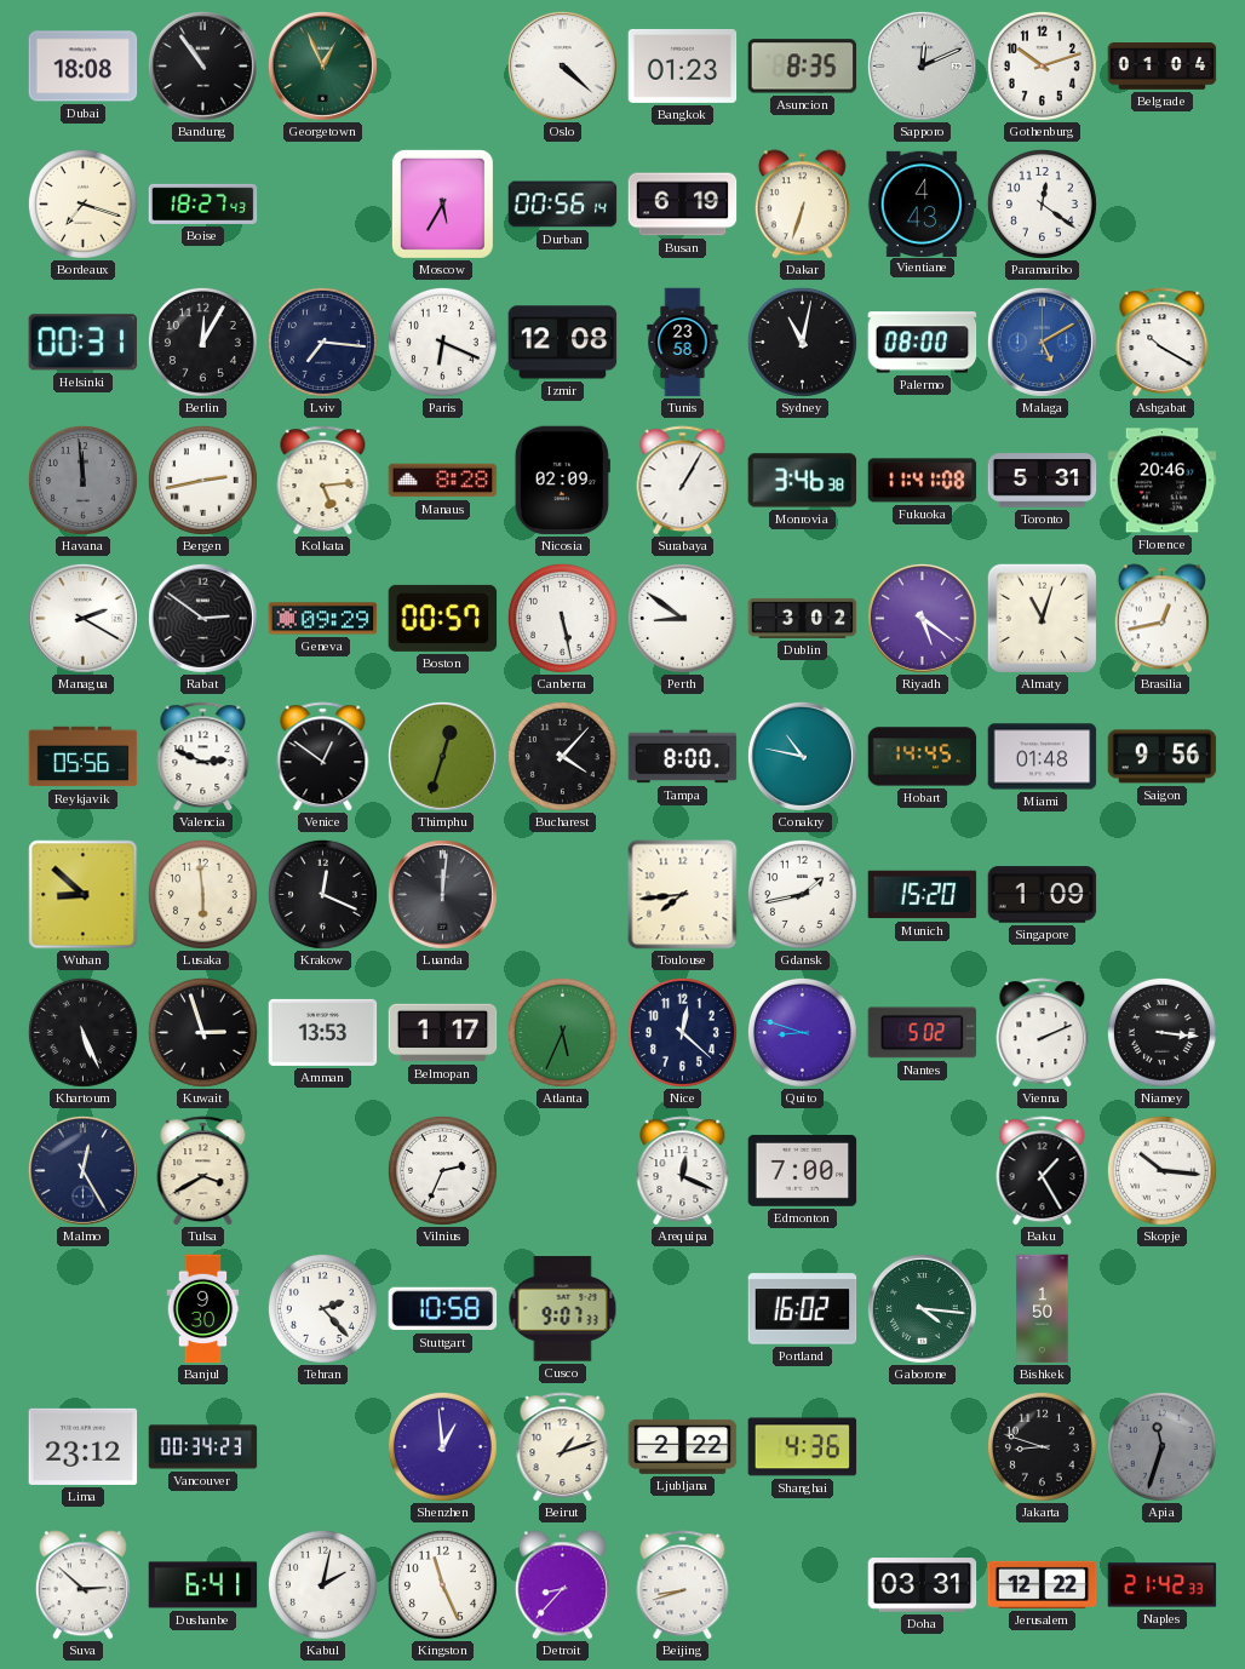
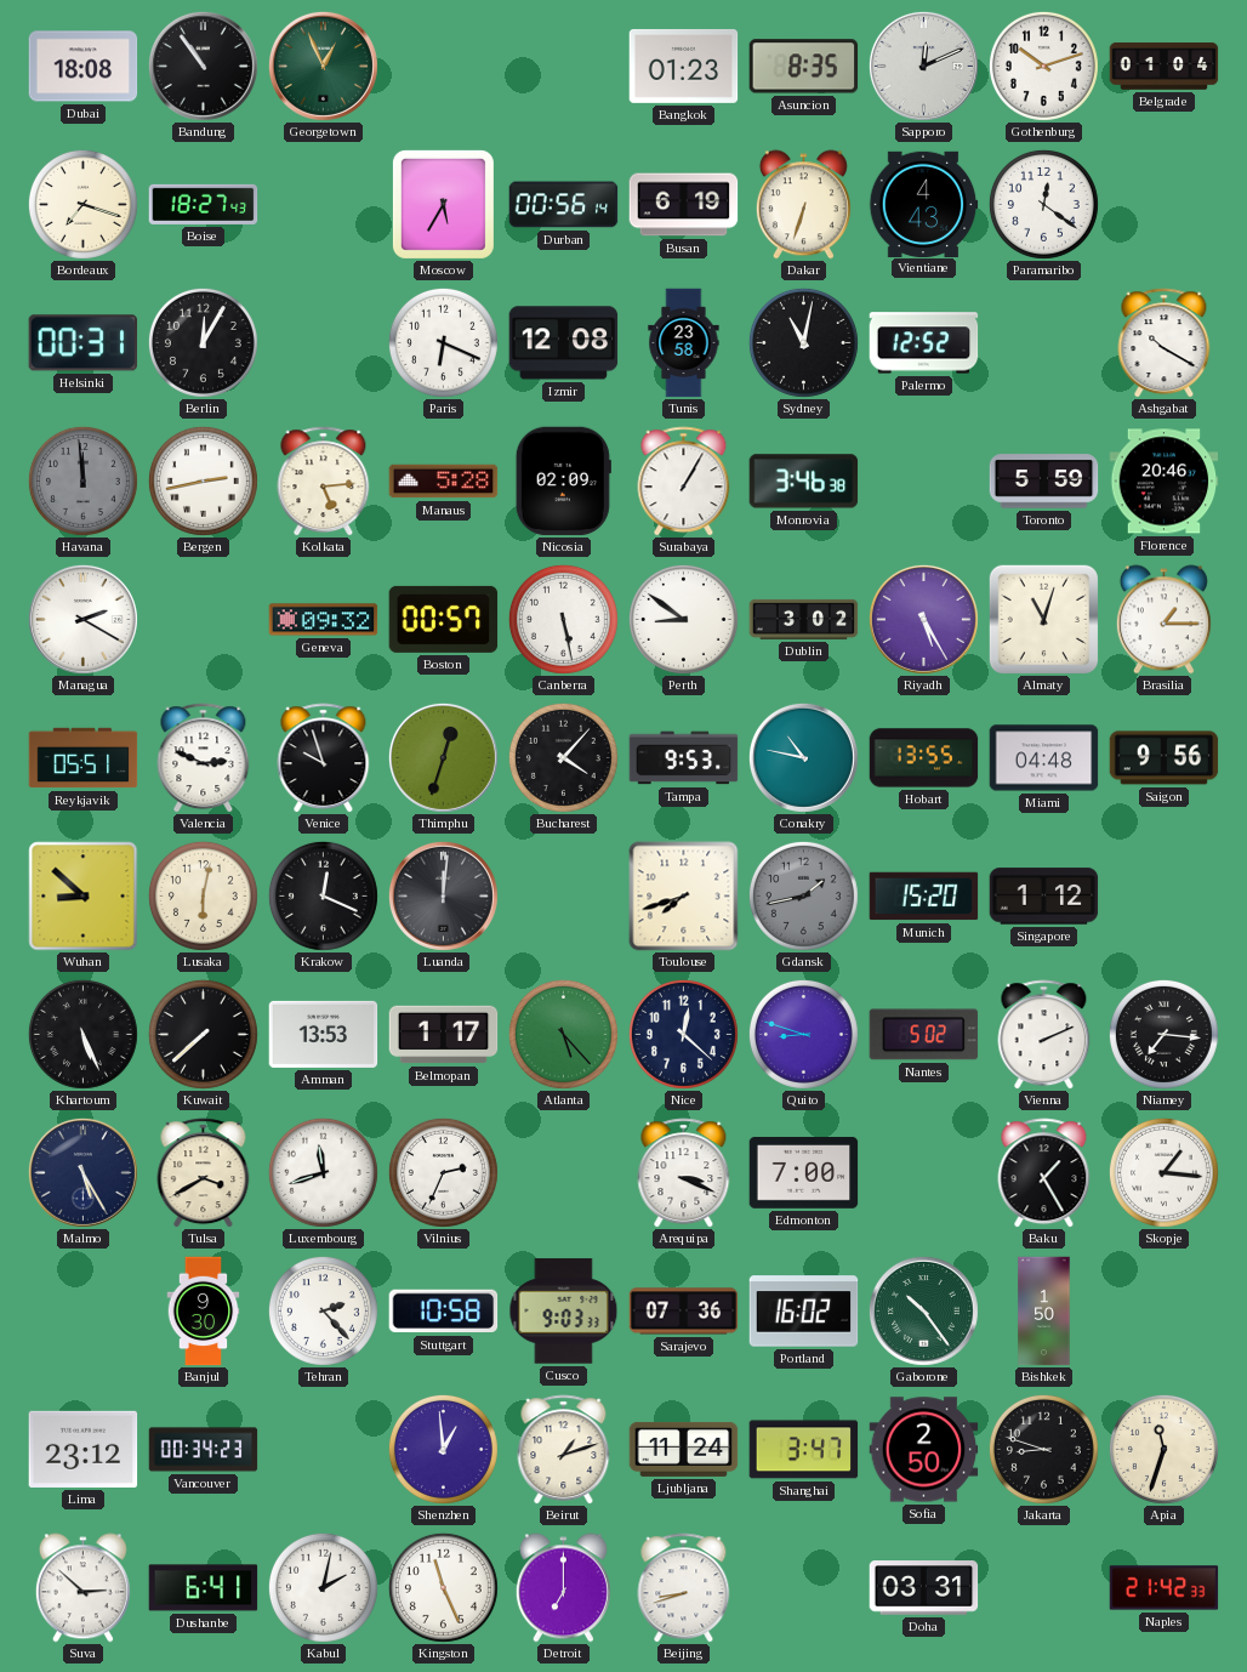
Oslo: 4:22 -> none (562, 65)
Lviv: 7:16 -> none (322, 342)
Palermo: 08:00 -> 12:52 (924, 343)
Malaga: 5:10 -> none (1042, 342)
Manaus: 8:28 -> 5:28 (444, 482)
Fukuoka: 11:41 -> none (923, 481)
Toronto: 5:31 -> 5:59 (1044, 482)
Rabat: 2:51 -> none (202, 618)
Geneva: 09:29 -> 09:32 (324, 620)
Riyadh: 5:21 -> 5:25 (923, 619)
Brasilia: 12:43 -> 1:15 (1163, 620)
Reykjavik: 05:56 -> 05:51 (84, 758)
Venice: 12:51 -> 9:57 (324, 758)
Tampa: 8:00 -> 9:53 (684, 758)
Hobart: 14:45 -> 13:55 (924, 758)
Miami: 01:48 -> 04:48 (1044, 758)
Lusaka: 5:59 -> 6:02 (203, 895)
Toulouse: 7:44 -> 7:42 (684, 897)
Gdansk dial: white -> grey (803, 895)
Singapore: 1:09 -> 1:12 (1044, 897)
Kuwait: 2:57 -> 7:38 (203, 1034)
Atlanta: 5:34 -> 5:23 (563, 1034)
Niamey: 3:16 -> 7:16 (1163, 1034)
Malmo: 12:25 -> 5:25 (82, 1172)
Luxembourg: none -> 11:42 (323, 1172)
Arequipa: 12:19 -> 3:19 (684, 1173)
Skopje: 10:16 -> 1:16 (1163, 1172)
Cusco: 9:07 -> 9:03 (564, 1312)
Sarajevo: none -> 07:36 (684, 1312)
Gaborone: 4:16 -> 10:24 (923, 1310)
Ljubljana: 2:22 -> 11:24 (684, 1449)
Shanghai: 4:36 -> 3:47 (804, 1450)
Sofia: none -> 2:50 (924, 1450)
Apia dial: grey -> cream (1163, 1449)
Detroit: 8:37 -> 7:00 (563, 1588)
Jerusalem: 12:22 -> none (1043, 1584)
